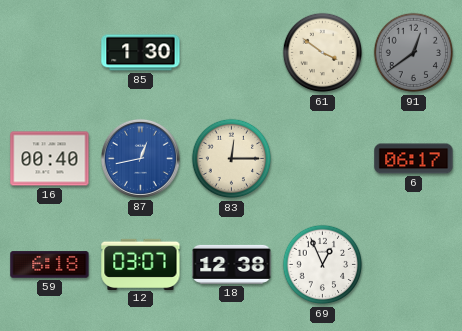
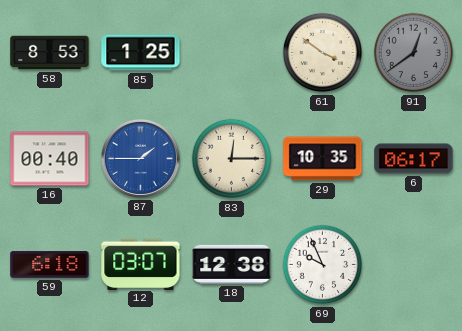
58: none -> 8:53 (50, 53)
85: 1:30 -> 1:25 (141, 53)
87: 12:43 -> 1:45 (140, 158)
29: none -> 10:35 (323, 159)
69: 12:56 -> 9:56 (323, 265)
